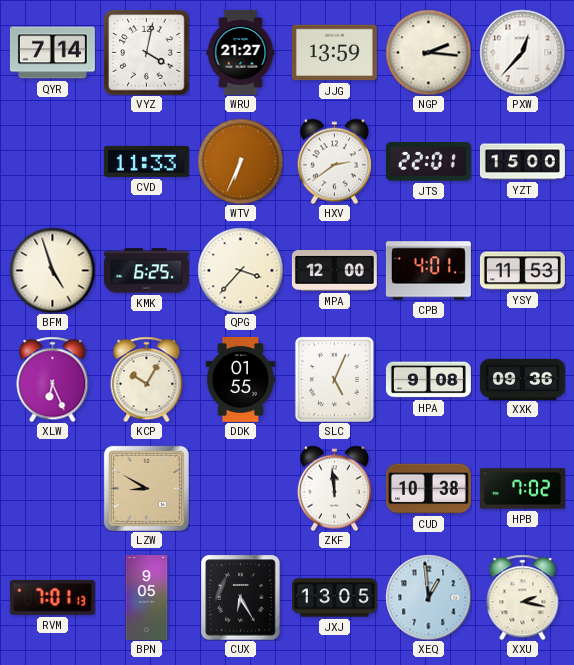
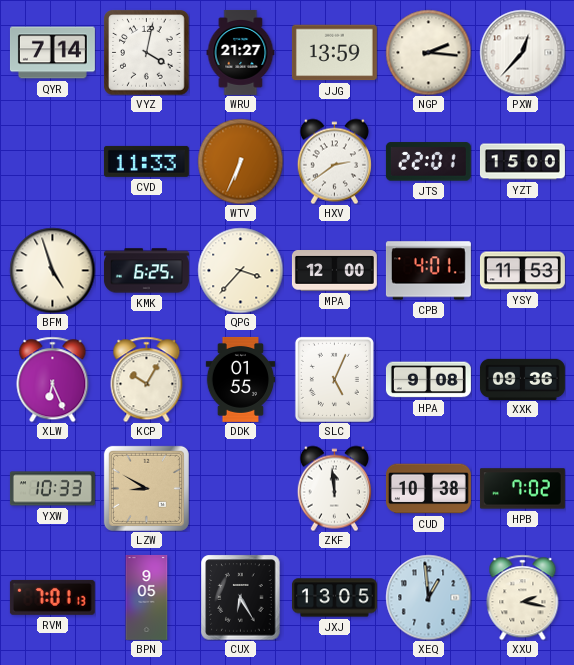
YXW: none -> 10:33 (52, 489)
